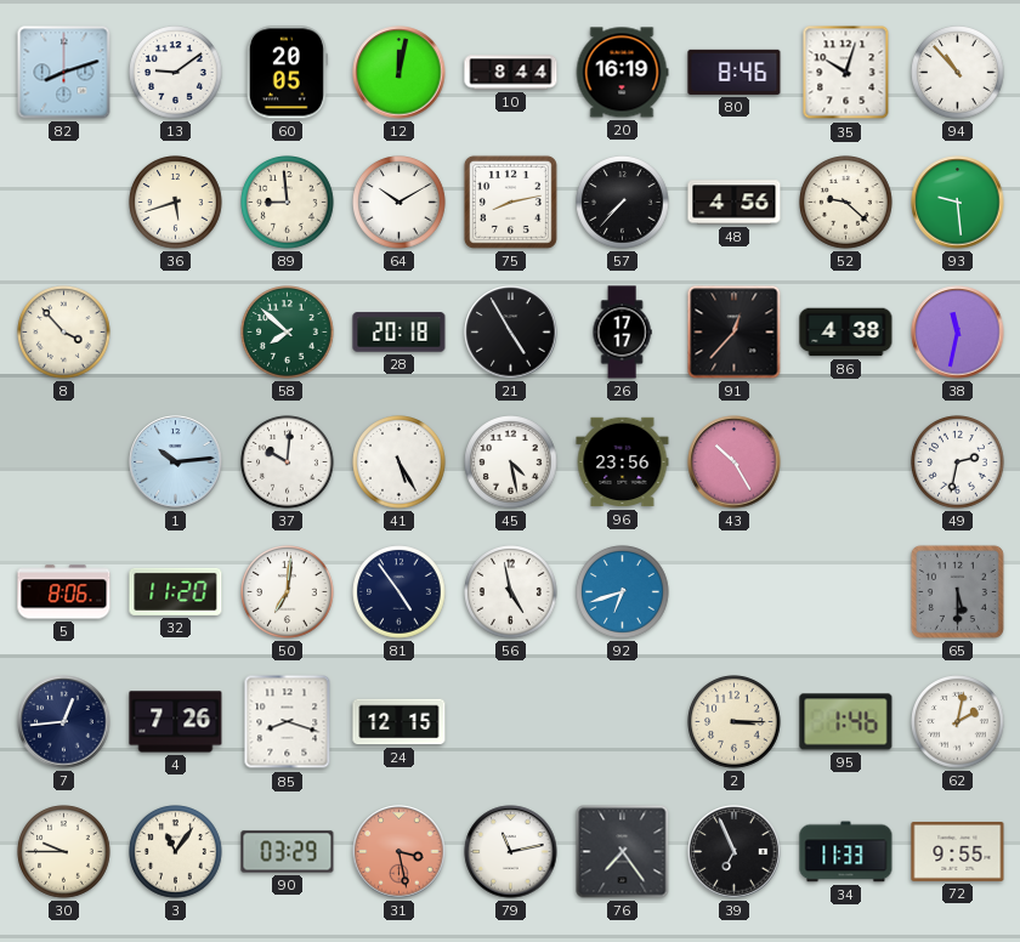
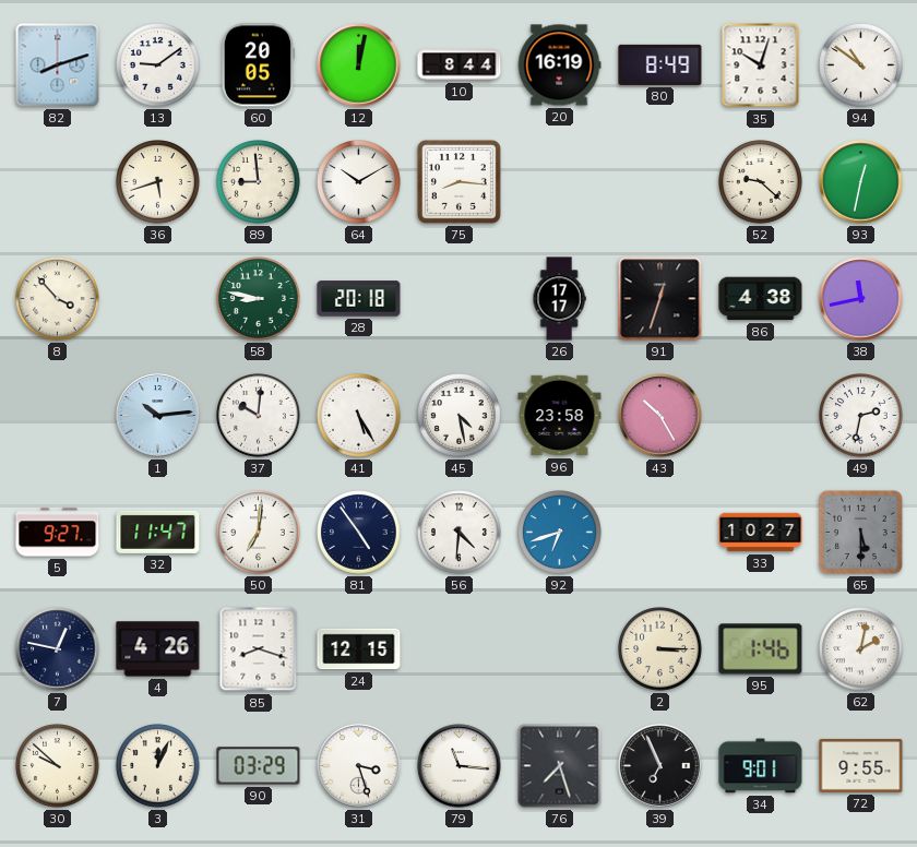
80: 8:46 -> 8:49 (660, 64)
94: 10:53 -> 10:51 (861, 65)
75: 8:13 -> 8:16 (458, 181)
57: 7:37 -> none (623, 203)
48: 4:56 -> none (735, 203)
93: 9:29 -> 12:32 (861, 182)
58: 7:52 -> 8:47 (259, 299)
21: 4:55 -> none (511, 333)
91: 12:37 -> 12:33 (660, 299)
38: 11:32 -> 11:43 (861, 299)
96: 23:56 -> 23:58 (560, 416)
5: 8:06 -> 9:27 (58, 533)
32: 11:20 -> 11:47 (158, 532)
56: 4:58 -> 4:31 (460, 533)
33: none -> 10:27 (761, 533)
7: 12:44 -> 12:47 (58, 649)
4: 7:26 -> 4:26 (158, 649)
30: 9:45 -> 9:52 (58, 766)
3: 11:06 -> 12:04 (158, 766)
31: 3:28 -> 3:27 (359, 766)
31 dial: salmon -> white (359, 766)
79: 11:13 -> 11:16 (460, 766)
76: 7:24 -> 7:27 (560, 766)
34: 11:33 -> 9:01 (761, 766)
